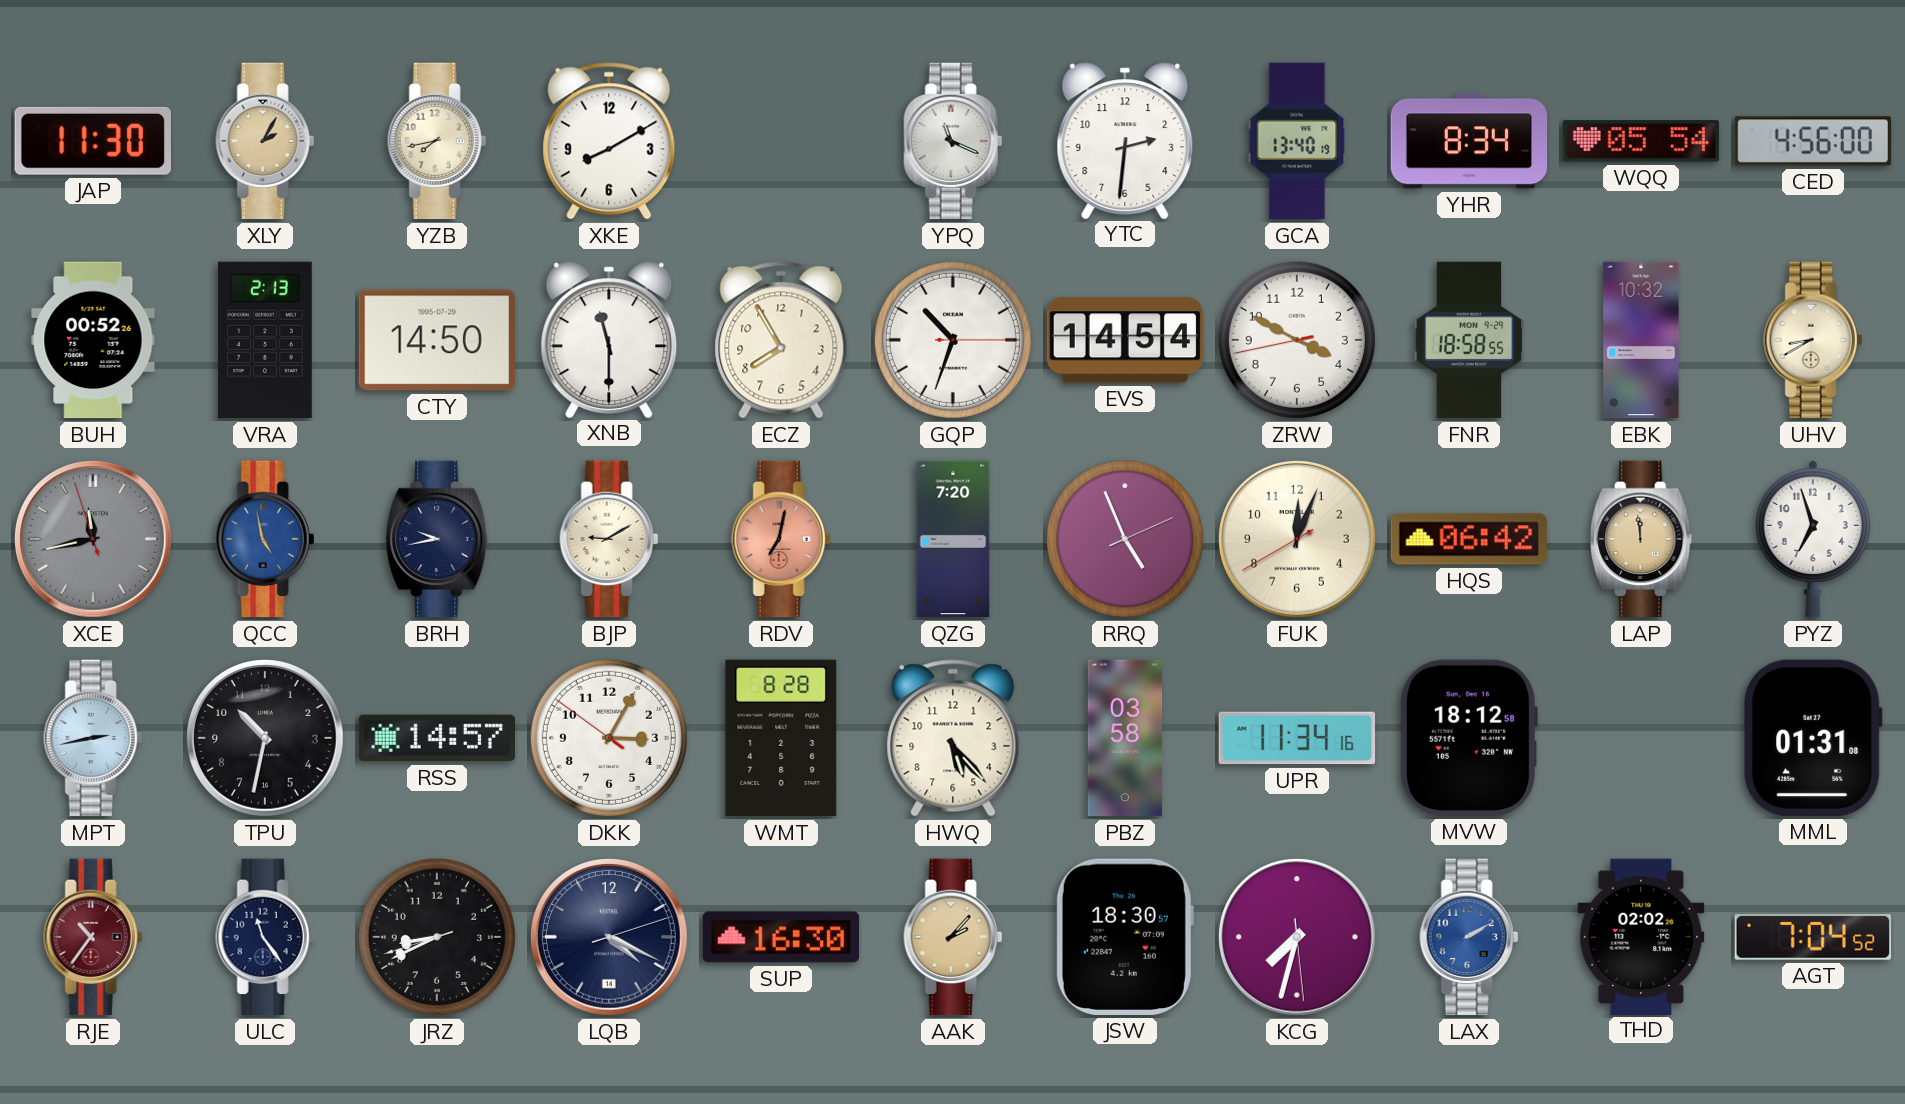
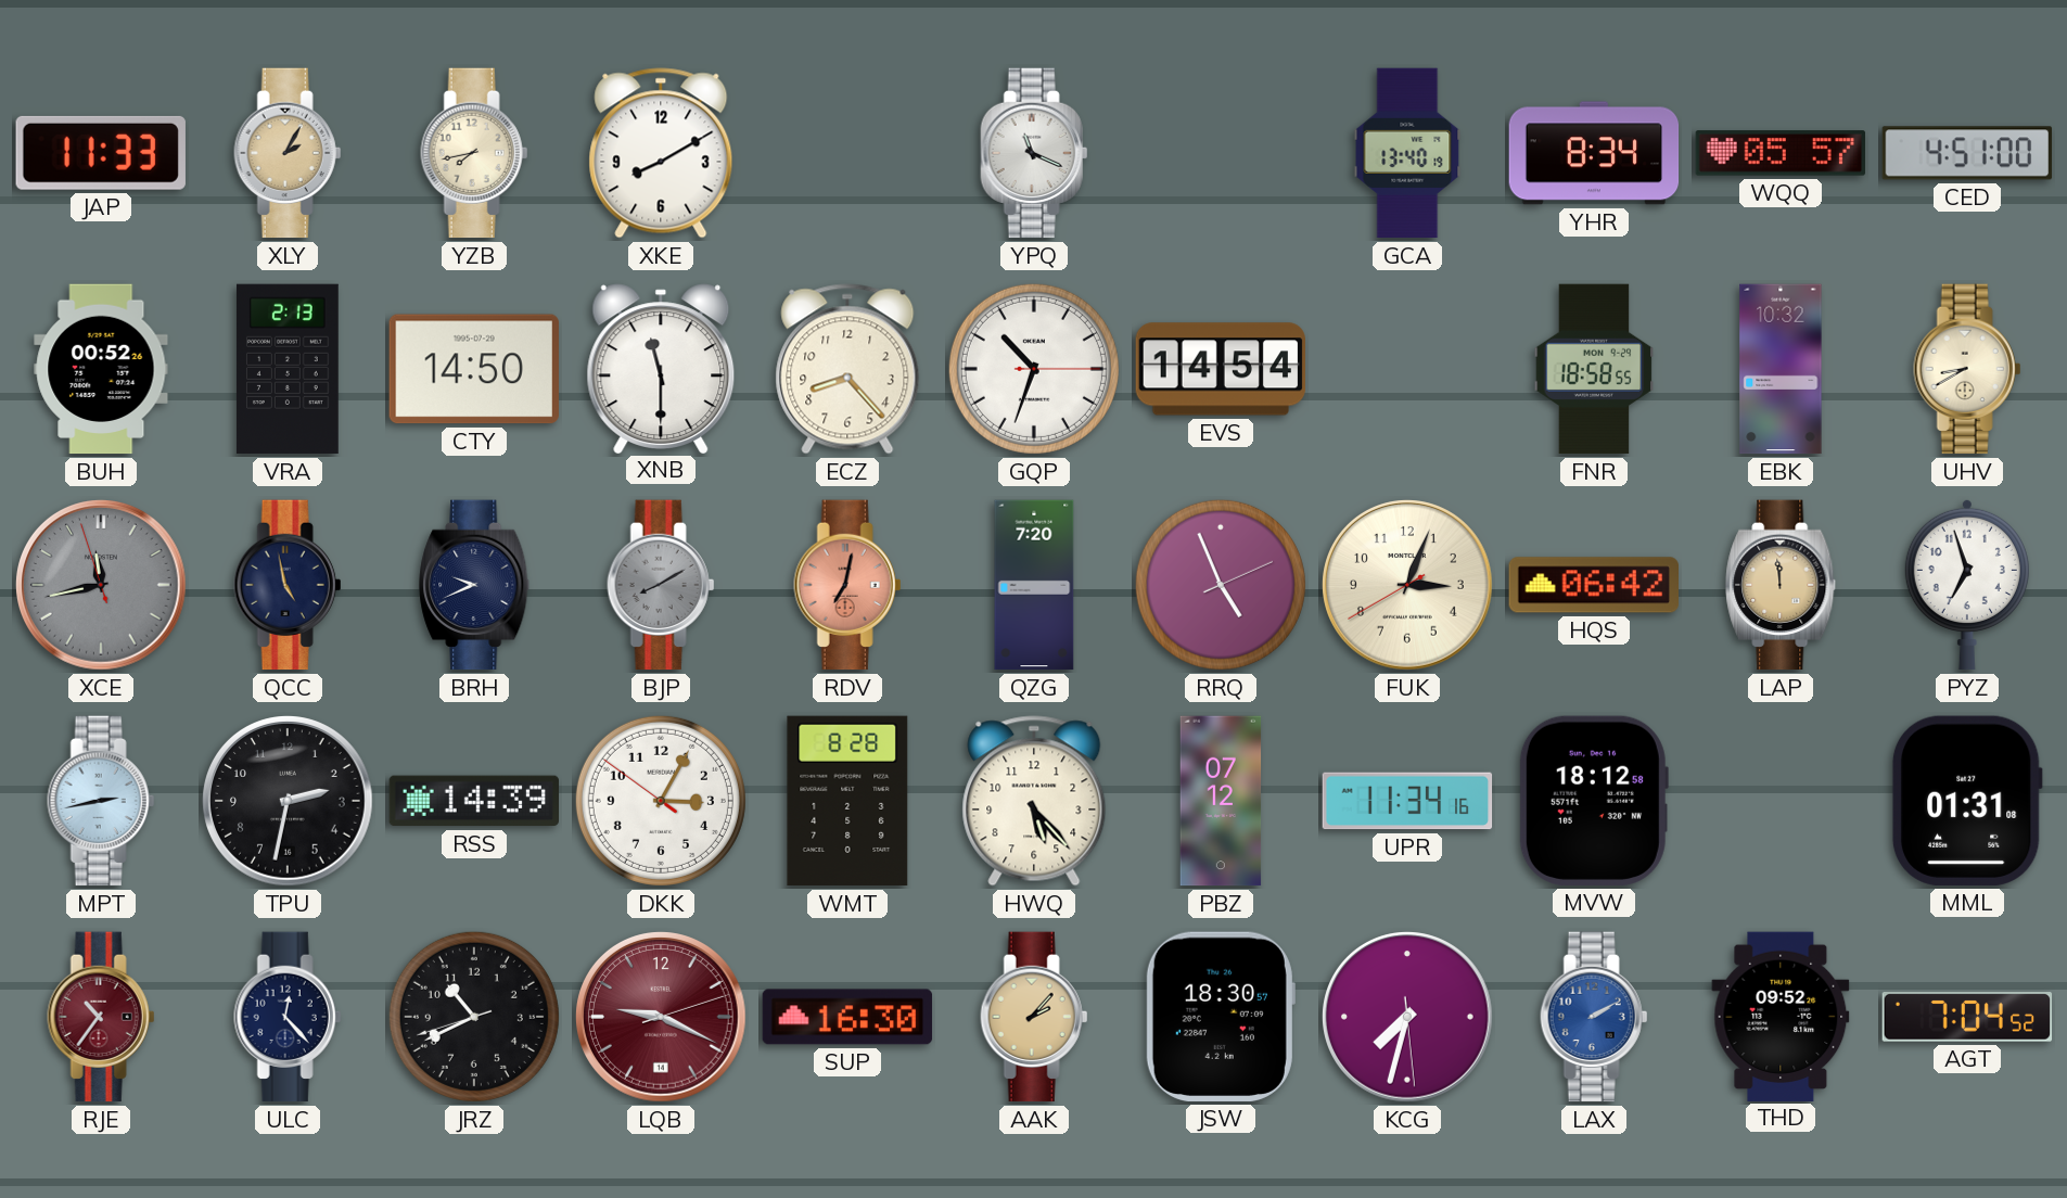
JAP: 11:30 -> 11:33 (101, 153)
YTC: 2:31 -> none (1125, 140)
WQQ: 05:54 -> 05:57 (1781, 153)
CED: 4:56 -> 4:51 (1967, 153)
ECZ: 7:55 -> 8:23 (847, 369)
ZRW: 3:49 -> none (1297, 340)
QCC dial: blue -> navy (288, 585)
BRH: 9:43 -> 9:41 (475, 585)
BJP: 9:10 -> 8:10 (661, 585)
BJP dial: cream -> grey (661, 585)
FUK: 12:03 -> 3:03 (1408, 586)
TPU: 10:32 -> 2:32 (289, 802)
RSS: 14:57 -> 14:39 (473, 801)
PBZ: 03:58 -> 07:12 (1221, 801)
ULC: 11:24 -> 12:23 (288, 1017)
JRZ: 8:40 -> 10:40 (474, 1017)
LQB: 4:19 -> 9:19 (662, 1018)
LQB dial: navy -> burgundy (662, 1018)
THD: 02:02 -> 09:52 (1781, 1016)
